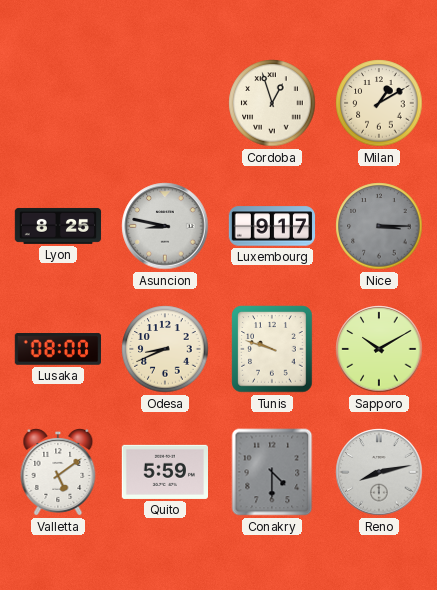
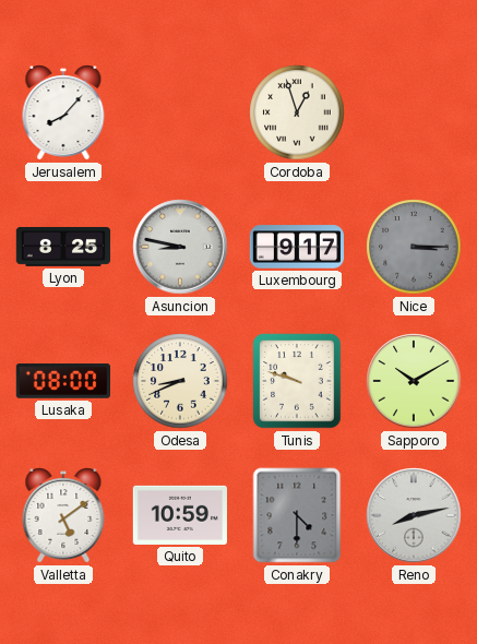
Jerusalem: none -> 8:07 (63, 114)
Milan: 1:10 -> none (379, 103)
Quito: 5:59 -> 10:59 (179, 515)
